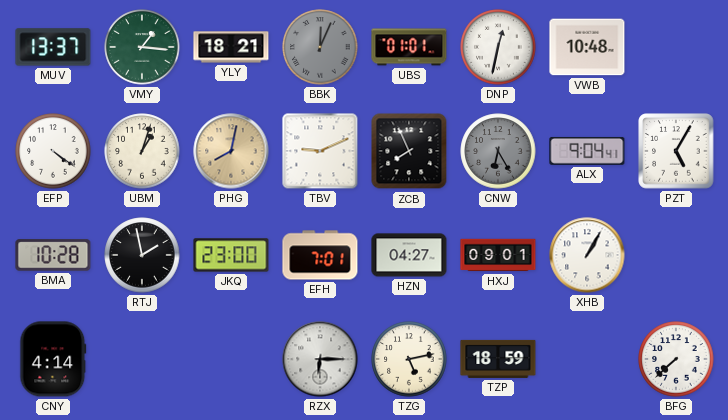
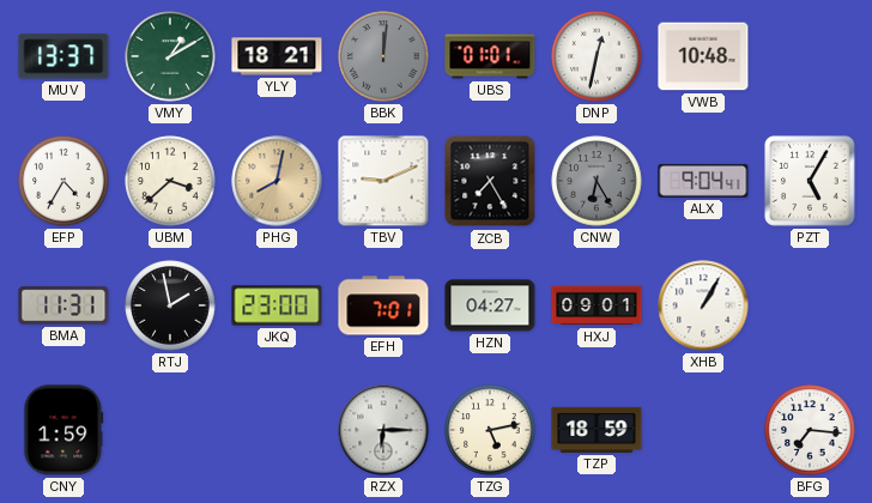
VMY: 1:16 -> 1:10 (170, 56)
BBK: 12:04 -> 12:01 (383, 56)
EFP: 4:21 -> 4:35 (63, 181)
UBM: 1:03 -> 3:38 (170, 181)
ZCB: 7:56 -> 7:25 (490, 181)
BMA: 10:28 -> 11:31 (63, 305)
CNY: 4:14 -> 1:59 (63, 430)
BFG: 7:38 -> 7:16 (810, 430)
